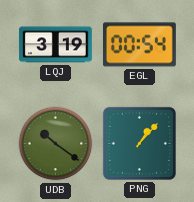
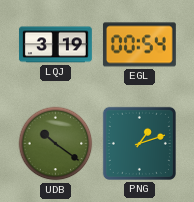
PNG: 1:07 -> 1:12 (139, 143)
